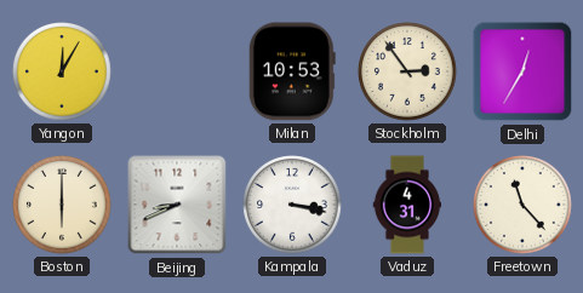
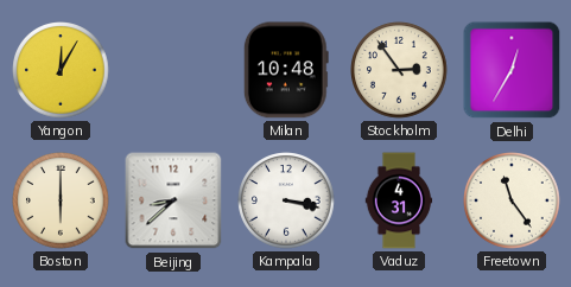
Milan: 10:53 -> 10:48 (286, 70)
Beijing: 8:41 -> 8:38 (173, 200)
Freetown: 11:23 -> 11:24 (512, 200)
